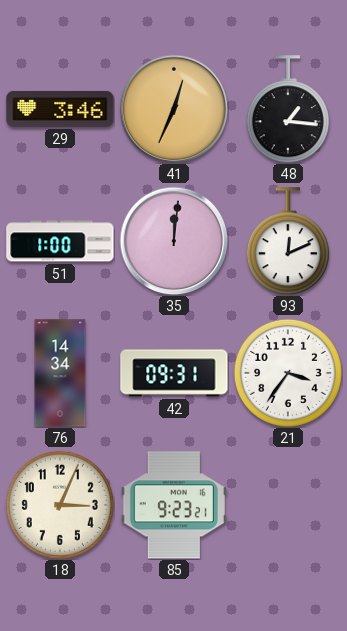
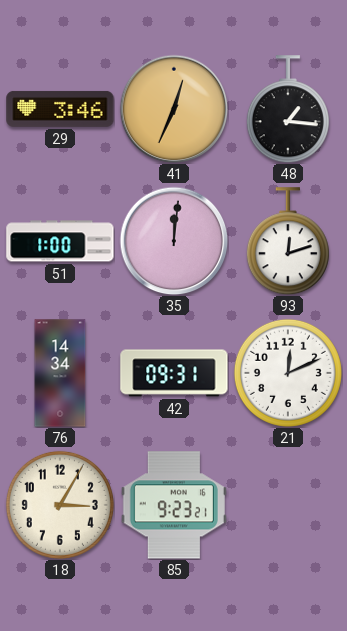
93: 12:11 -> 12:12 (288, 241)
21: 3:36 -> 12:11 (288, 373)
18: 3:04 -> 3:05 (60, 505)
